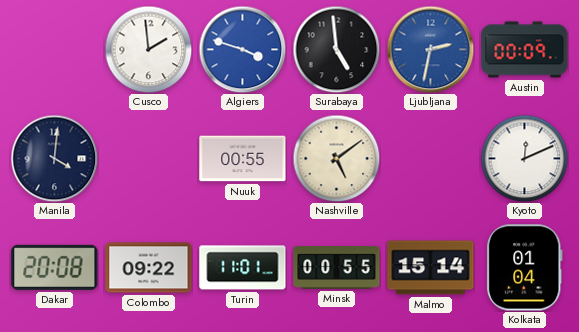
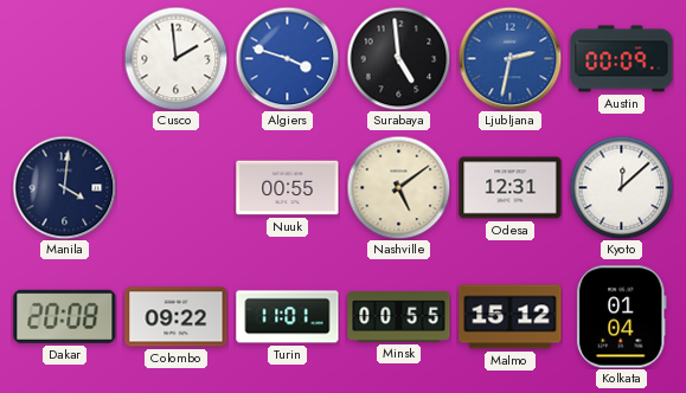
Odesa: none -> 12:31 (511, 188)
Kyoto: 12:11 -> 12:08 (621, 187)
Malmo: 15:14 -> 15:12 (511, 317)
